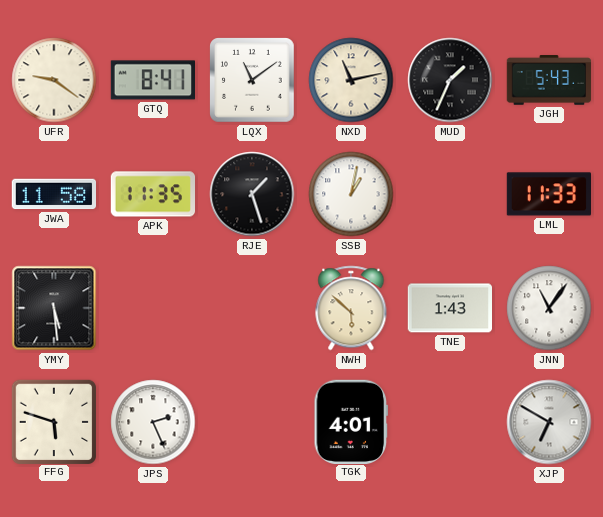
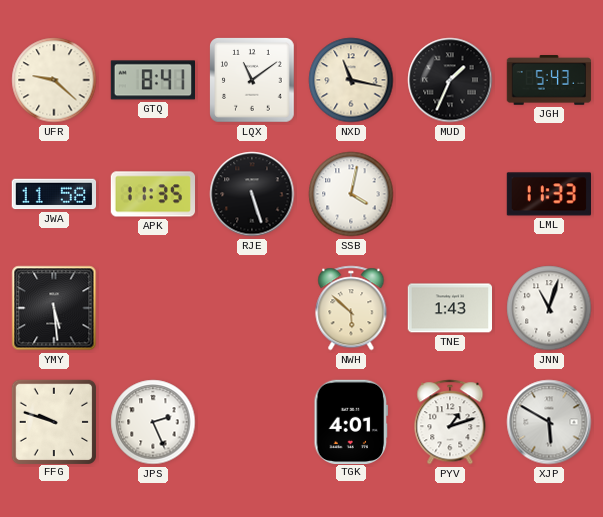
UFR: 9:21 -> 9:22 (54, 80)
NXD: 11:13 -> 11:17 (351, 80)
RJE: 1:27 -> 5:27 (252, 194)
SSB: 1:02 -> 4:02 (351, 194)
JNN: 11:06 -> 11:03 (549, 308)
FFG: 5:48 -> 9:48 (53, 421)
PYV: none -> 1:12 (450, 422)
XJP: 6:50 -> 5:50 (549, 422)
